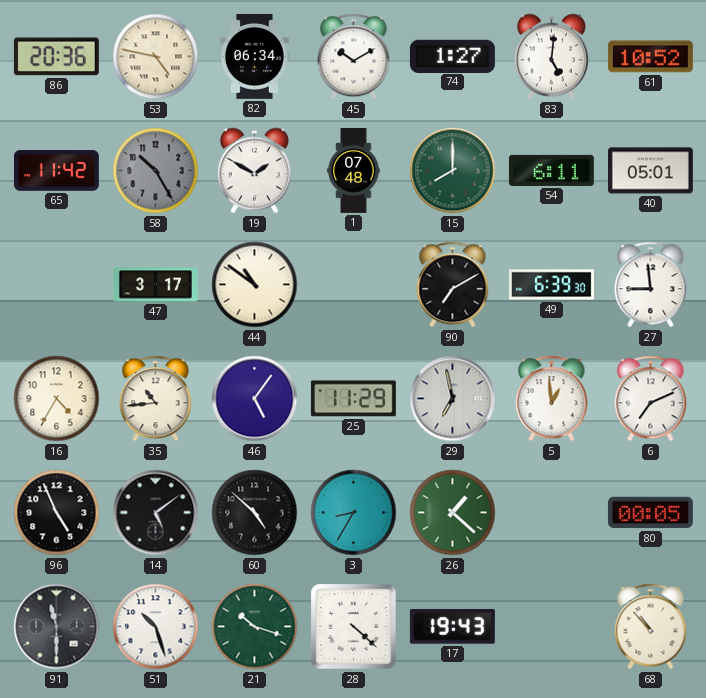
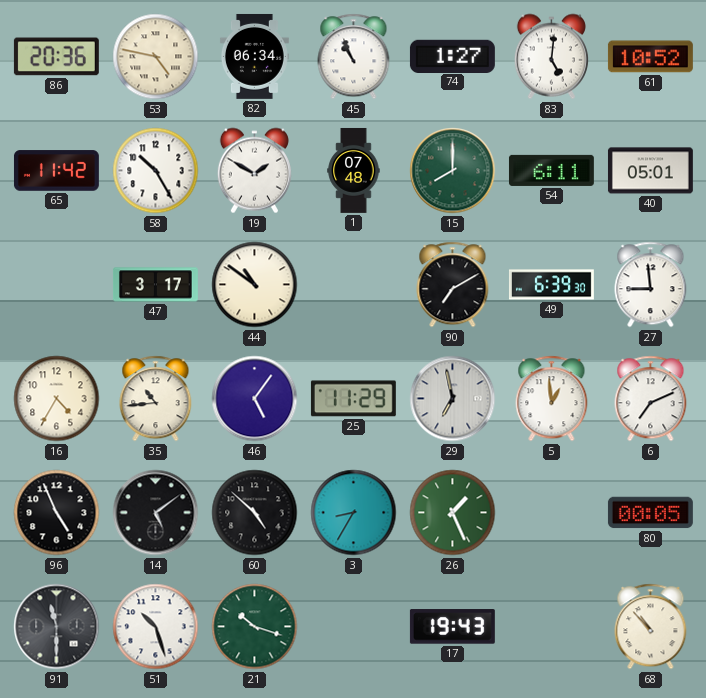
45: 10:10 -> 10:56 (354, 57)
58 dial: grey -> white (156, 171)
26: 1:22 -> 1:26 (453, 513)
28: 4:22 -> none (354, 627)
